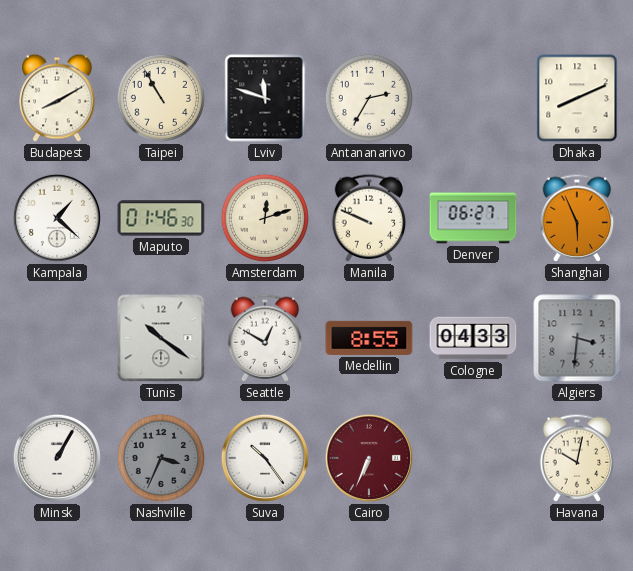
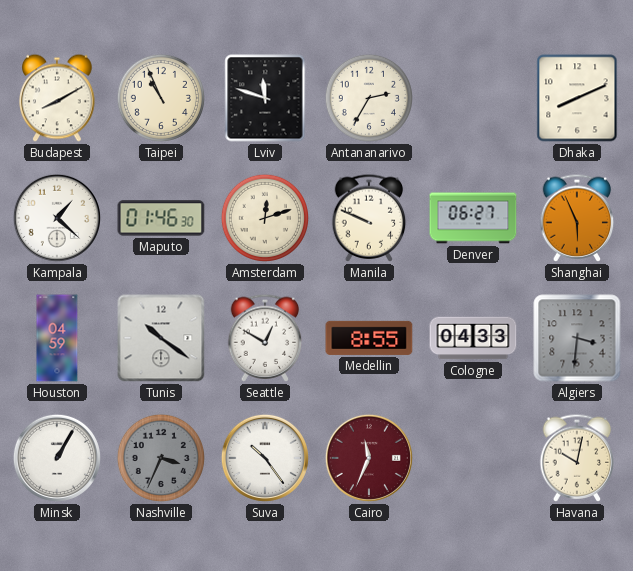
Taipei: 10:55 -> 10:56 (161, 98)
Houston: none -> 04:59 (57, 338)
Cairo: 6:34 -> 11:34 (369, 458)
